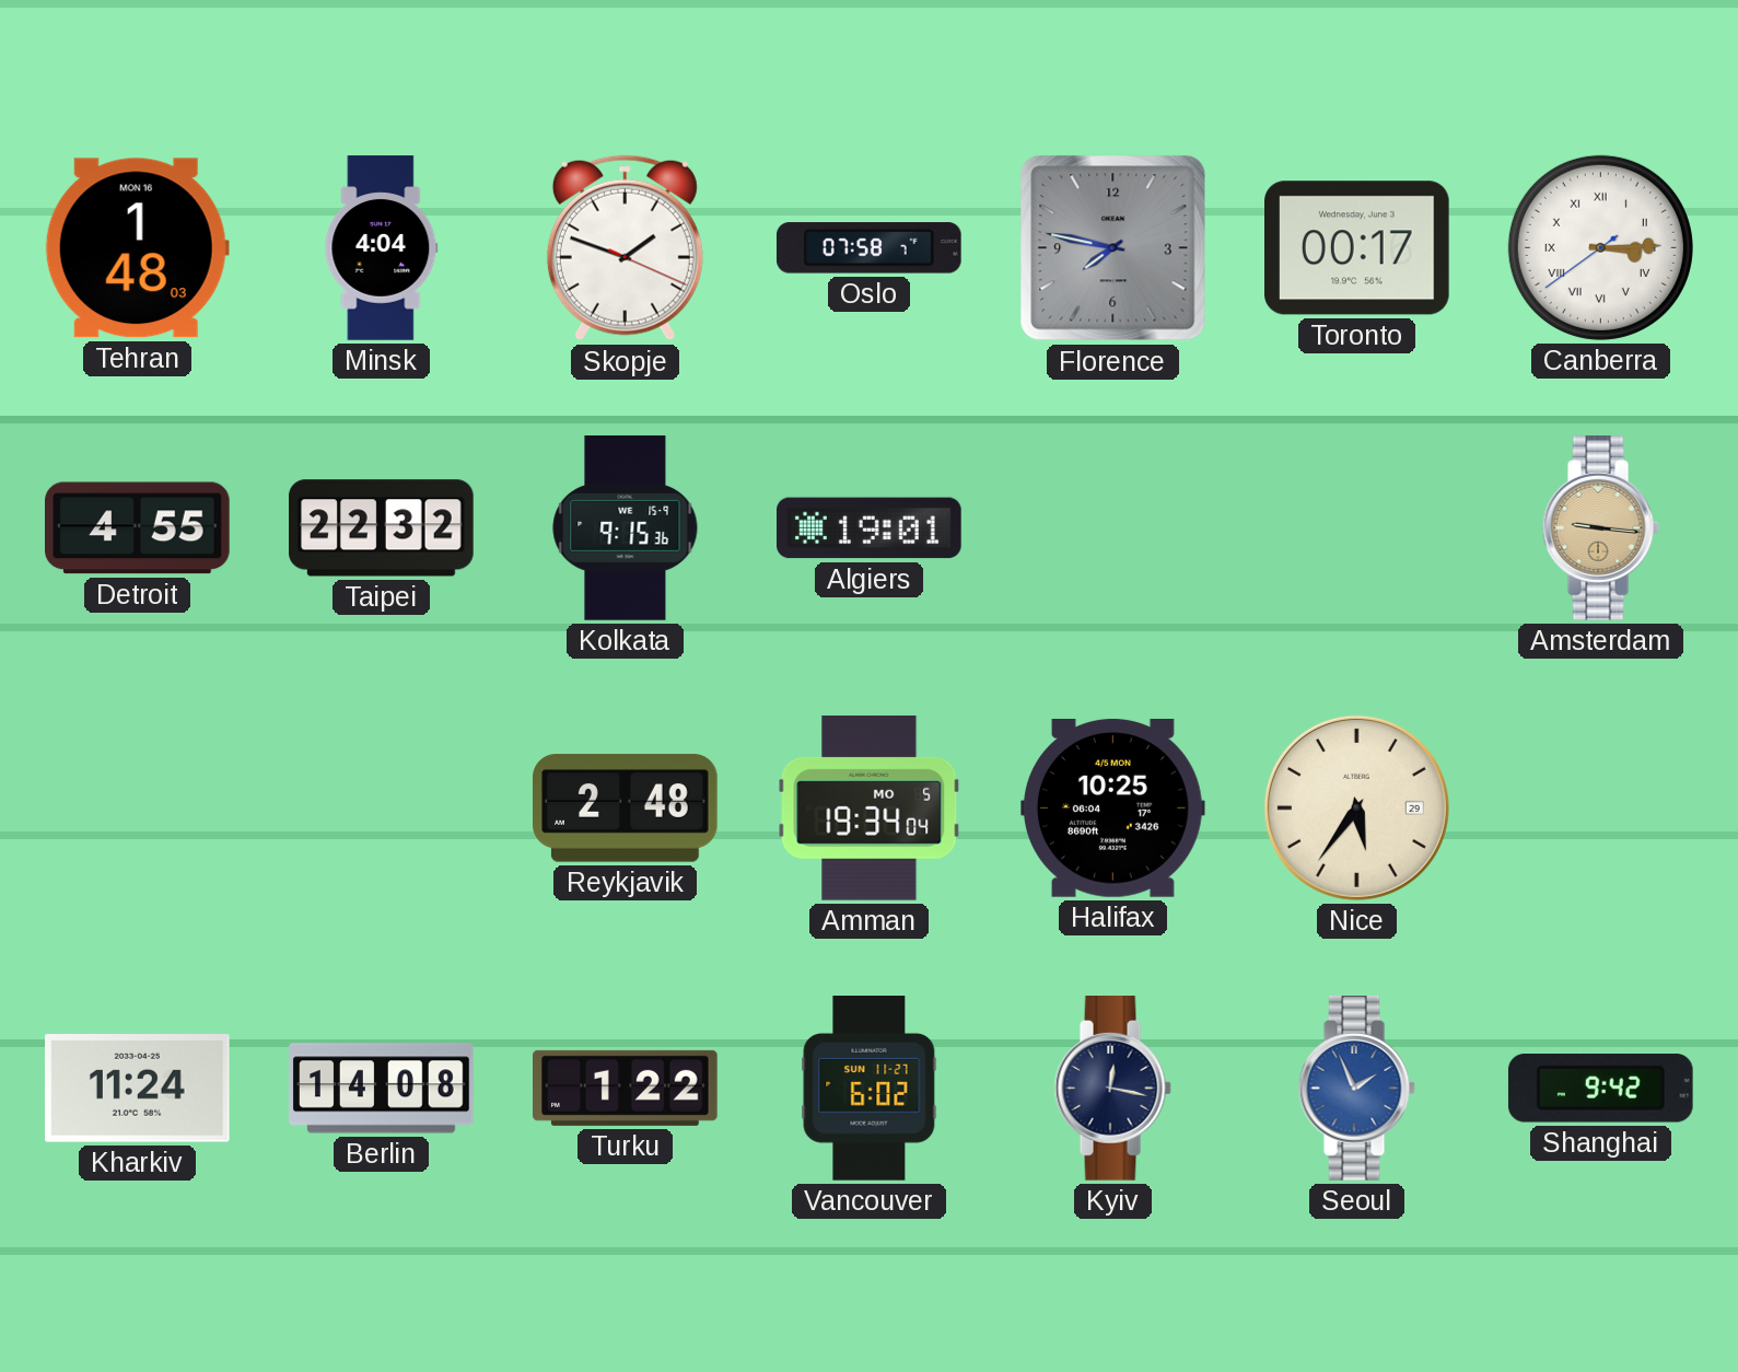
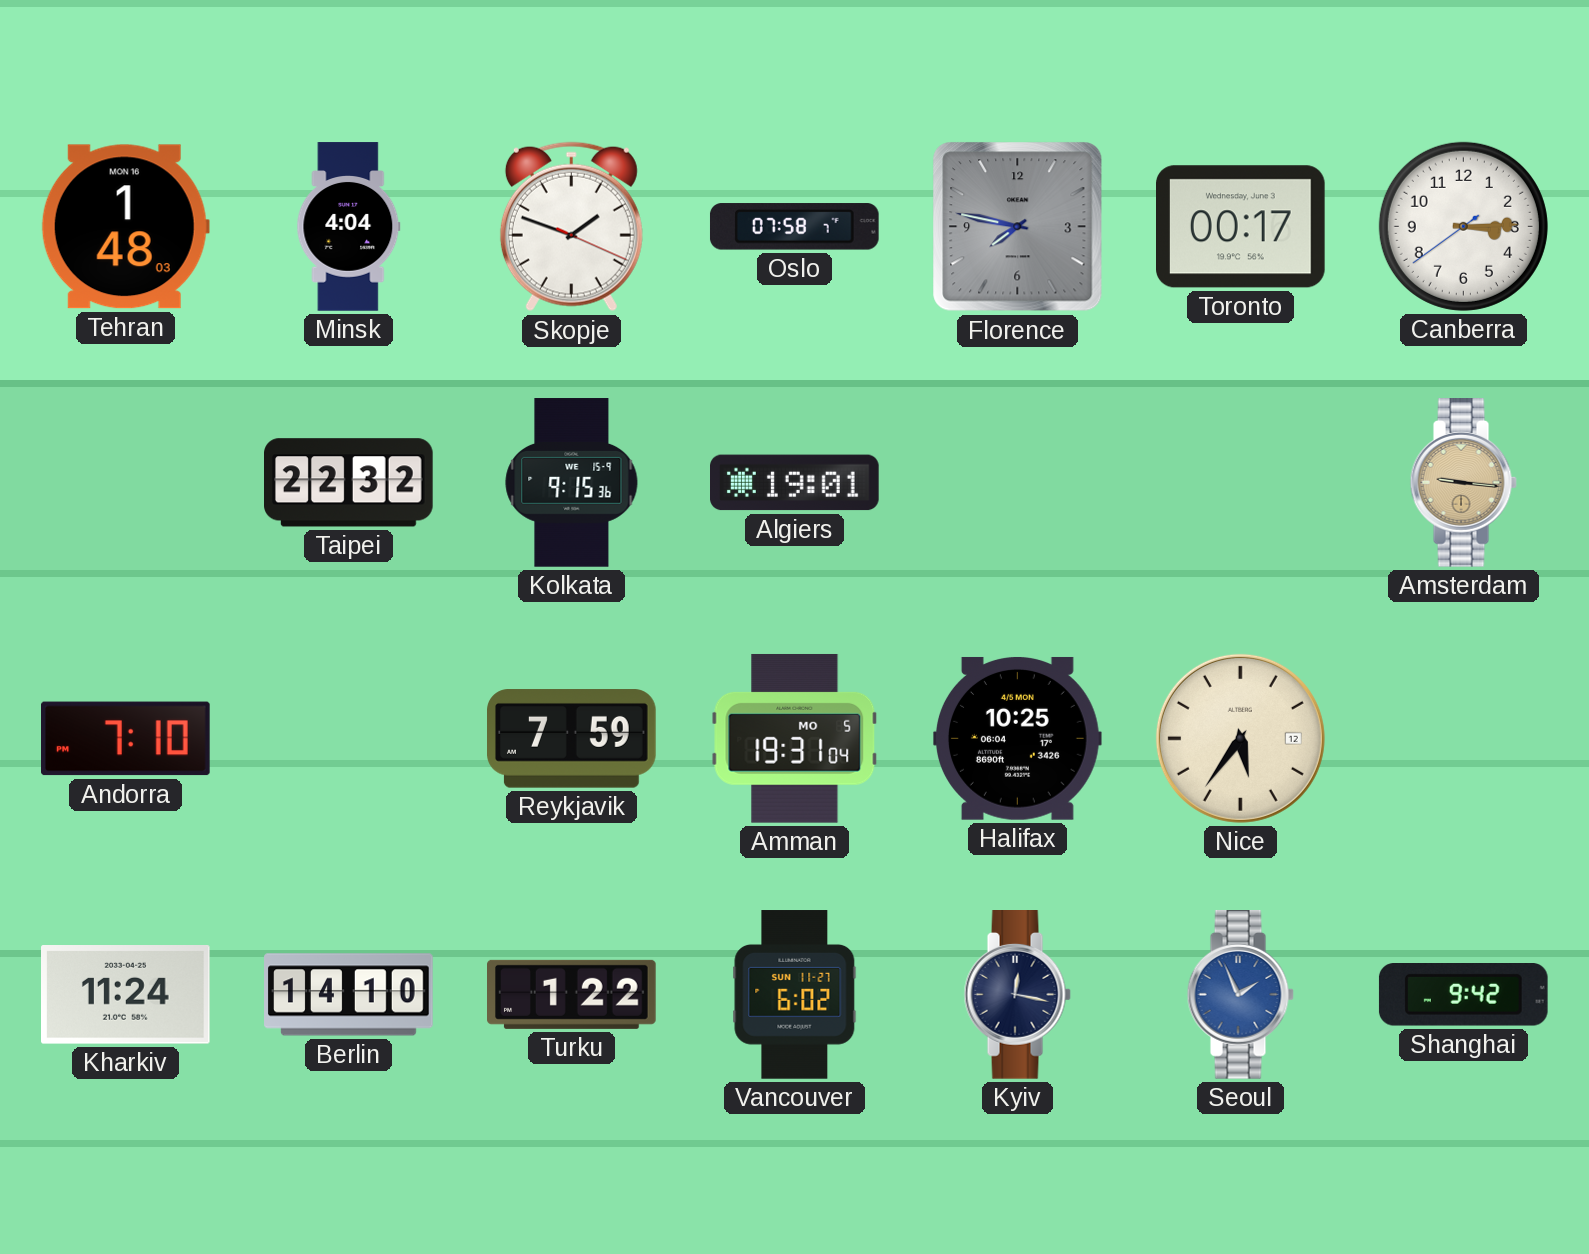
Canberra numerals: Roman -> Arabic (1463, 226)
Detroit: 4:55 -> none (138, 528)
Andorra: none -> 7:10 (126, 739)
Reykjavik: 2:48 -> 7:59 (572, 739)
Amman: 19:34 -> 19:31 (795, 738)
Nice date: 29 -> 12 (1240, 738)
Berlin: 14:08 -> 14:10 (349, 995)
